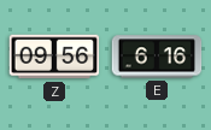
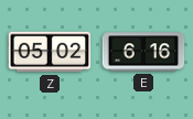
Z: 09:56 -> 05:02 (50, 52)
